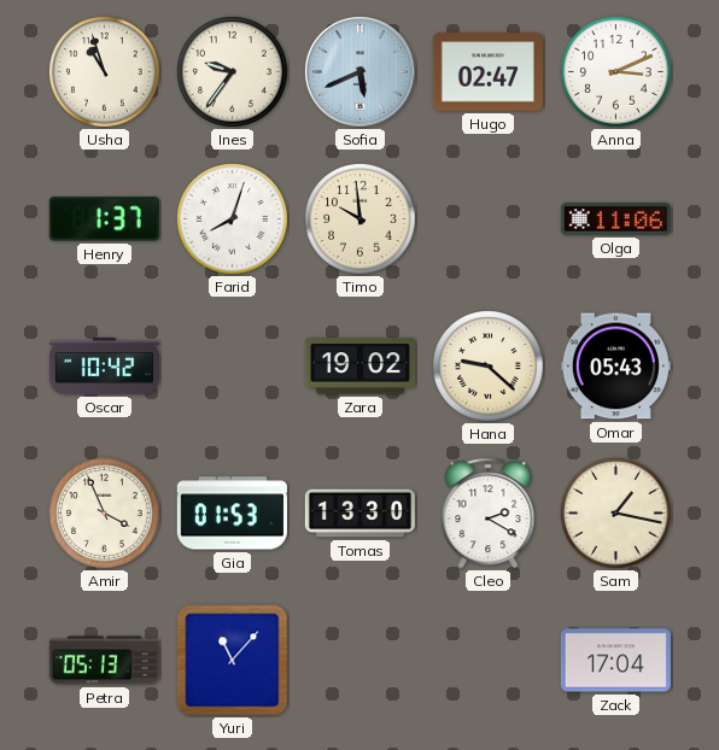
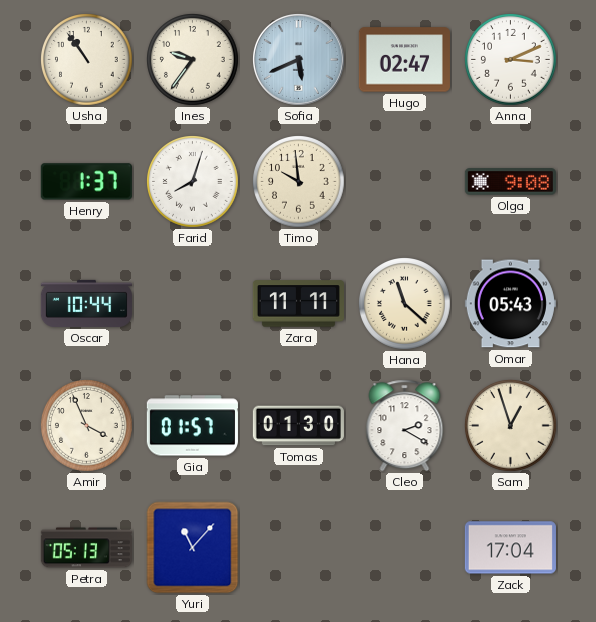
Usha: 10:57 -> 10:54 (87, 60)
Olga: 11:06 -> 9:08 (510, 182)
Oscar: 10:42 -> 10:44 (86, 303)
Zara: 19:02 -> 11:11 (298, 304)
Hana: 9:22 -> 11:22 (405, 304)
Gia: 01:53 -> 01:57 (192, 426)
Tomas: 13:30 -> 01:30 (298, 426)
Sam: 1:17 -> 12:57 (511, 426)
